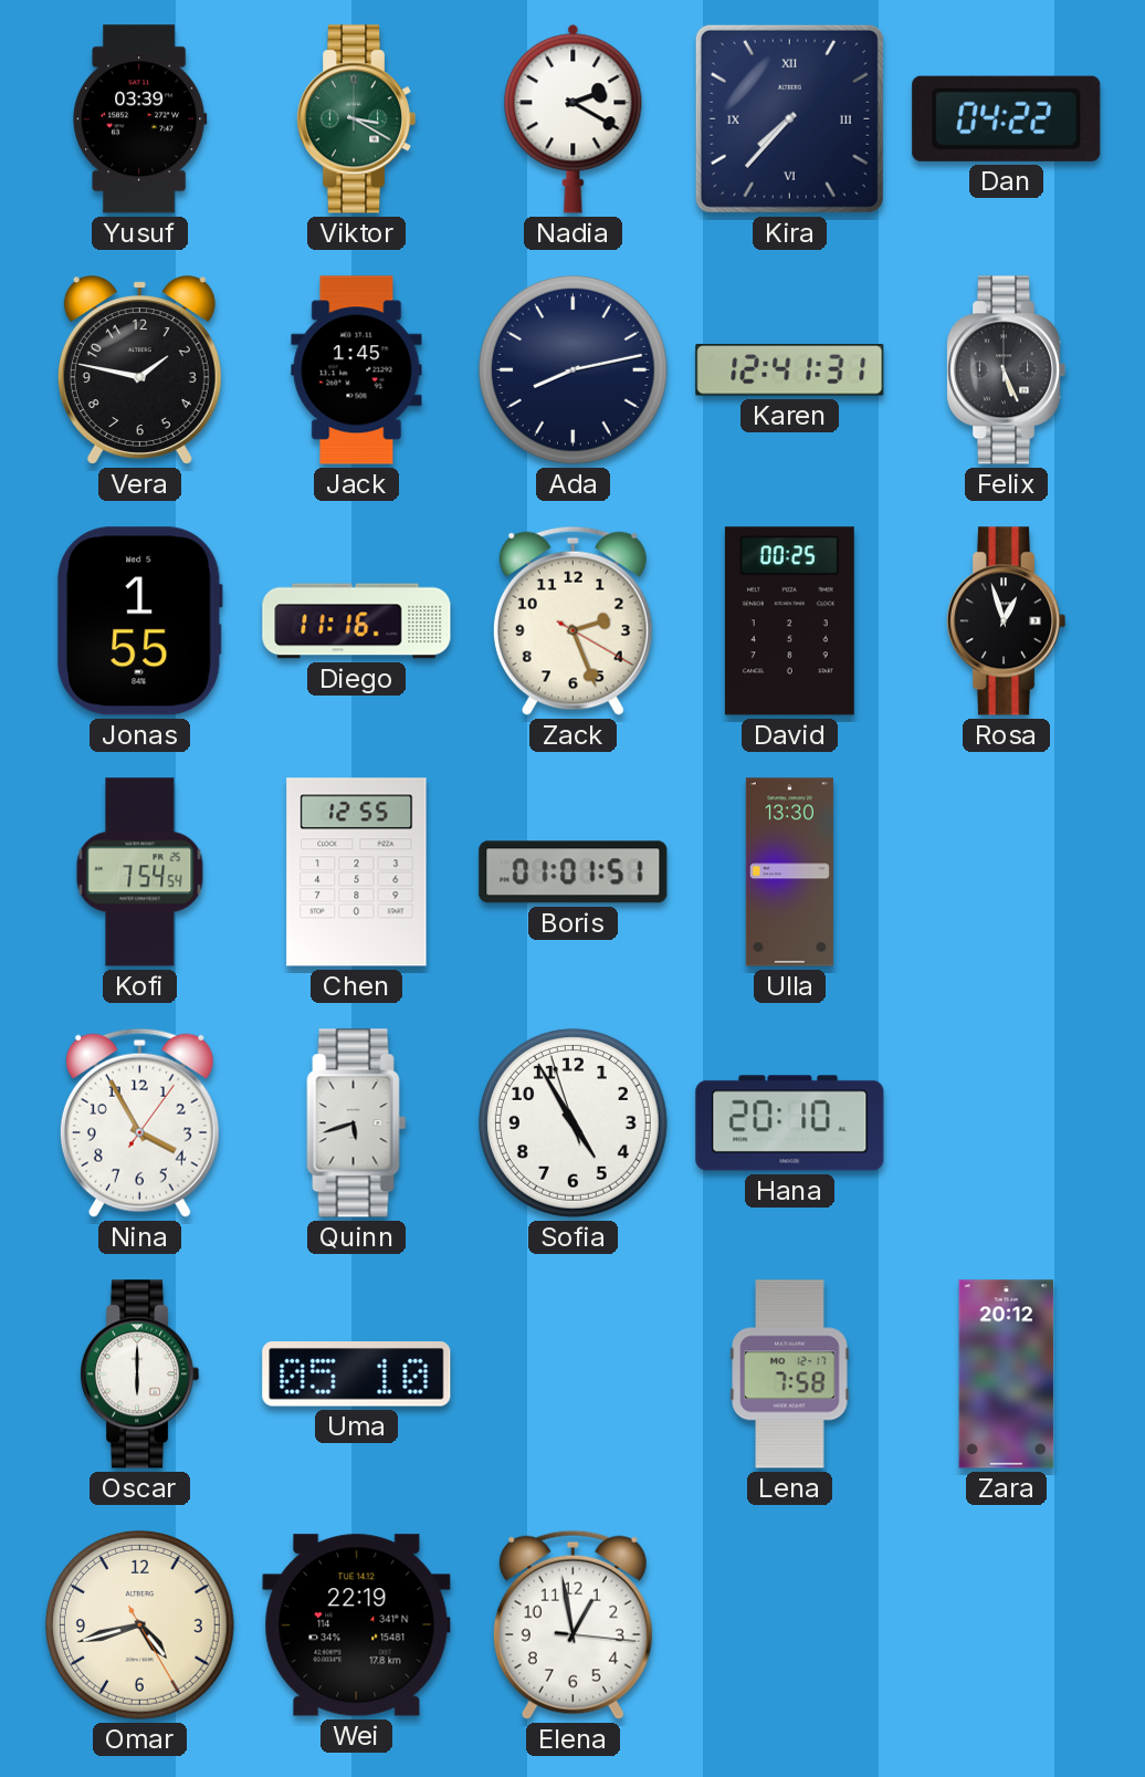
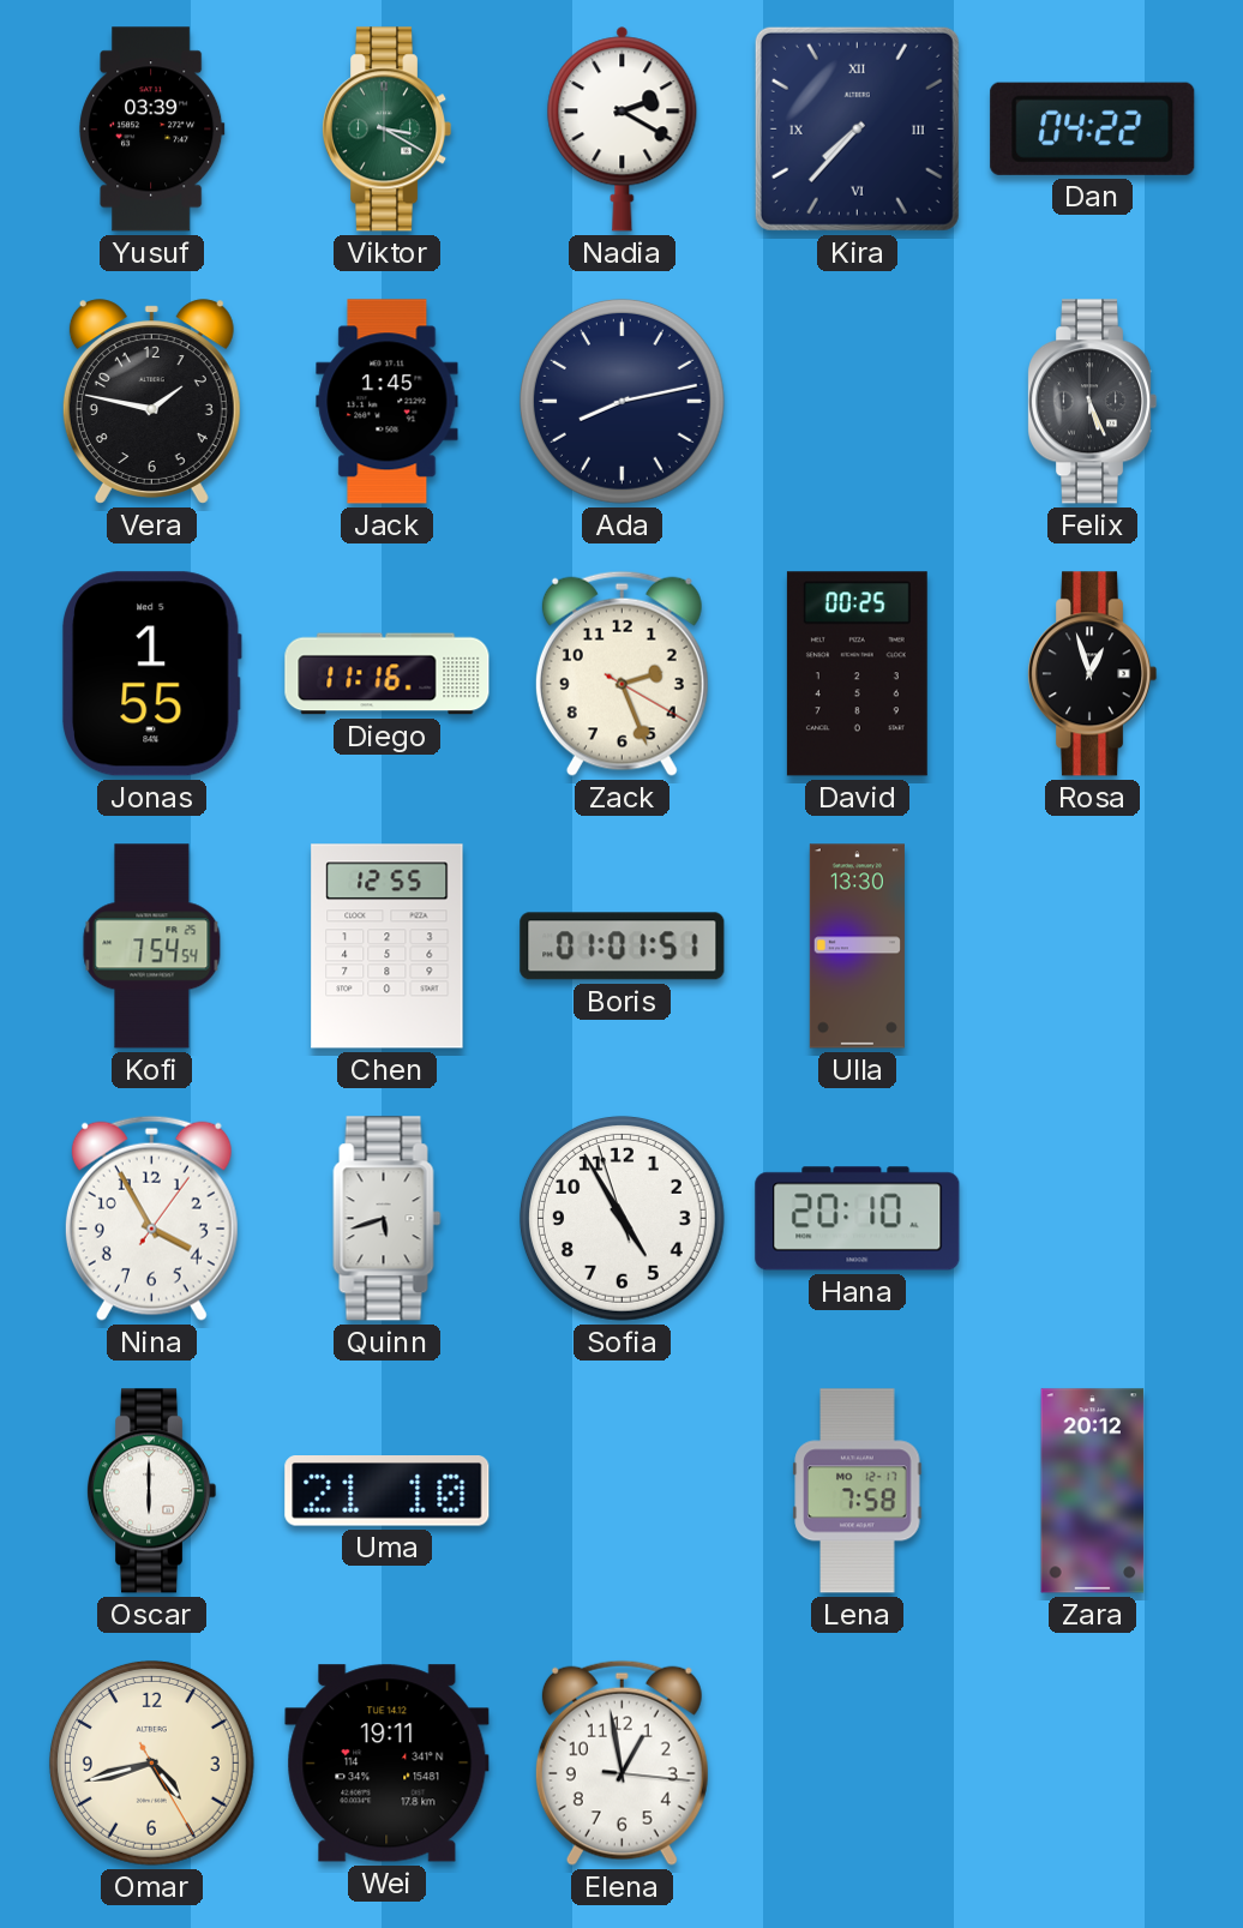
Karen: 12:41 -> none (790, 370)
Uma: 05:10 -> 21:10 (388, 1491)
Wei: 22:19 -> 19:11 (388, 1764)
